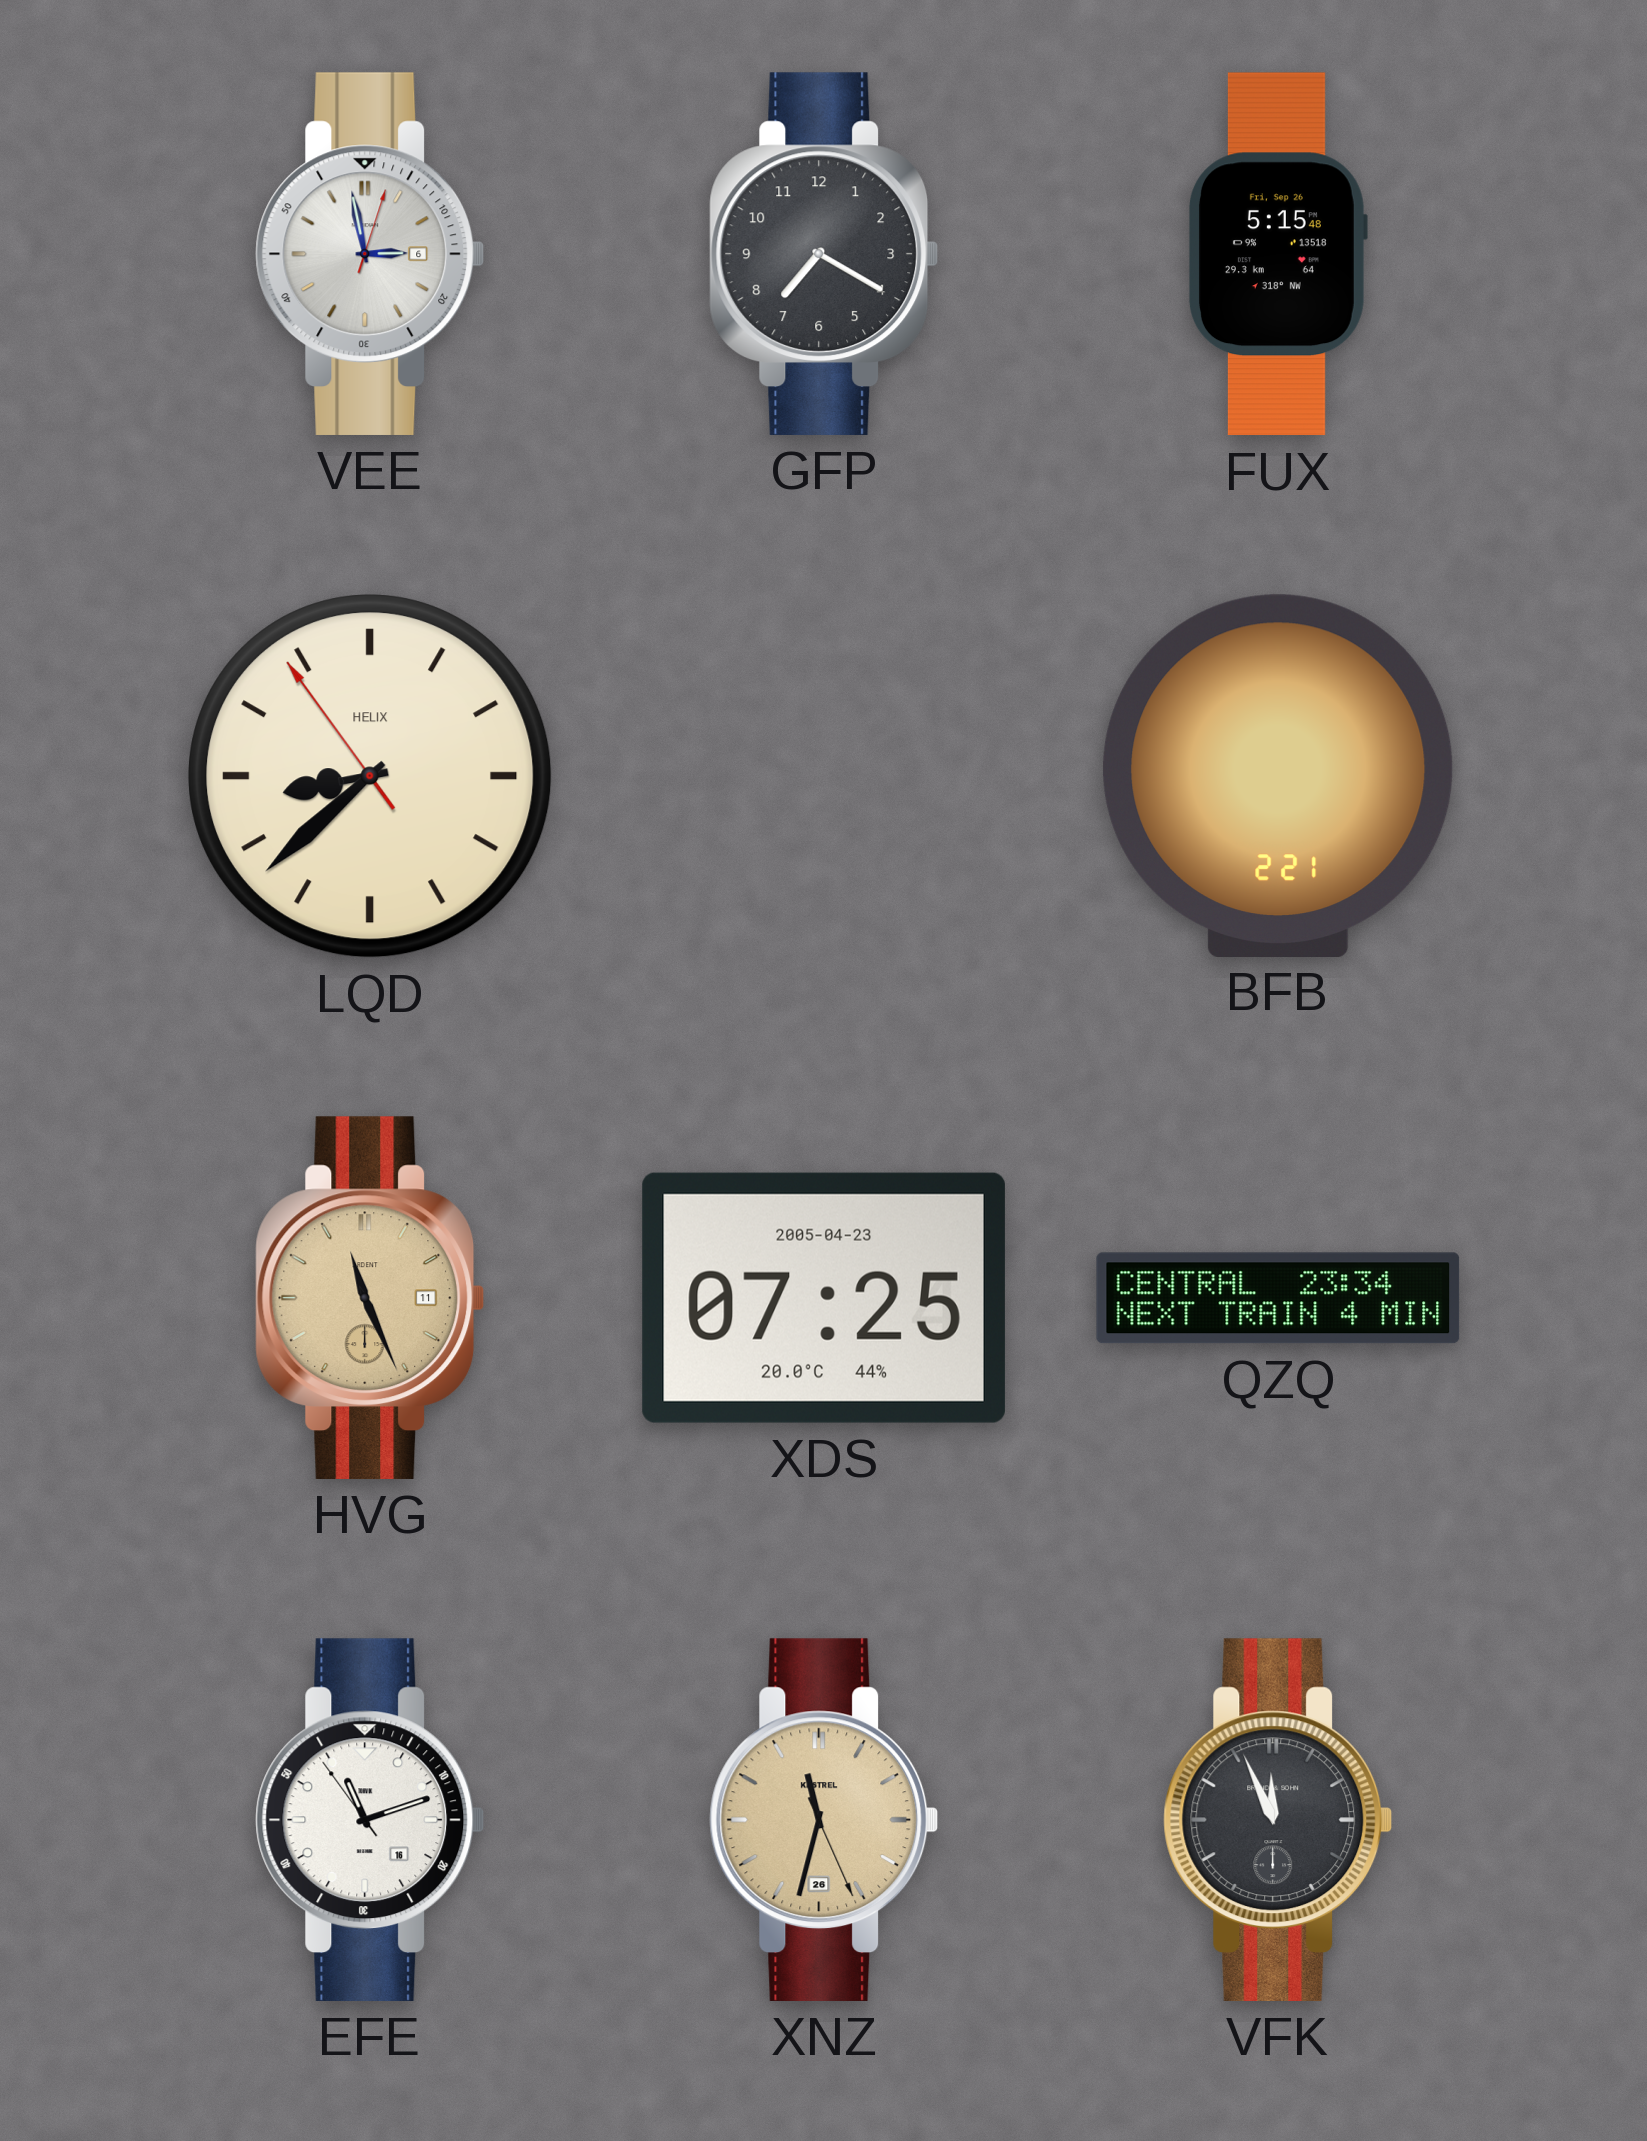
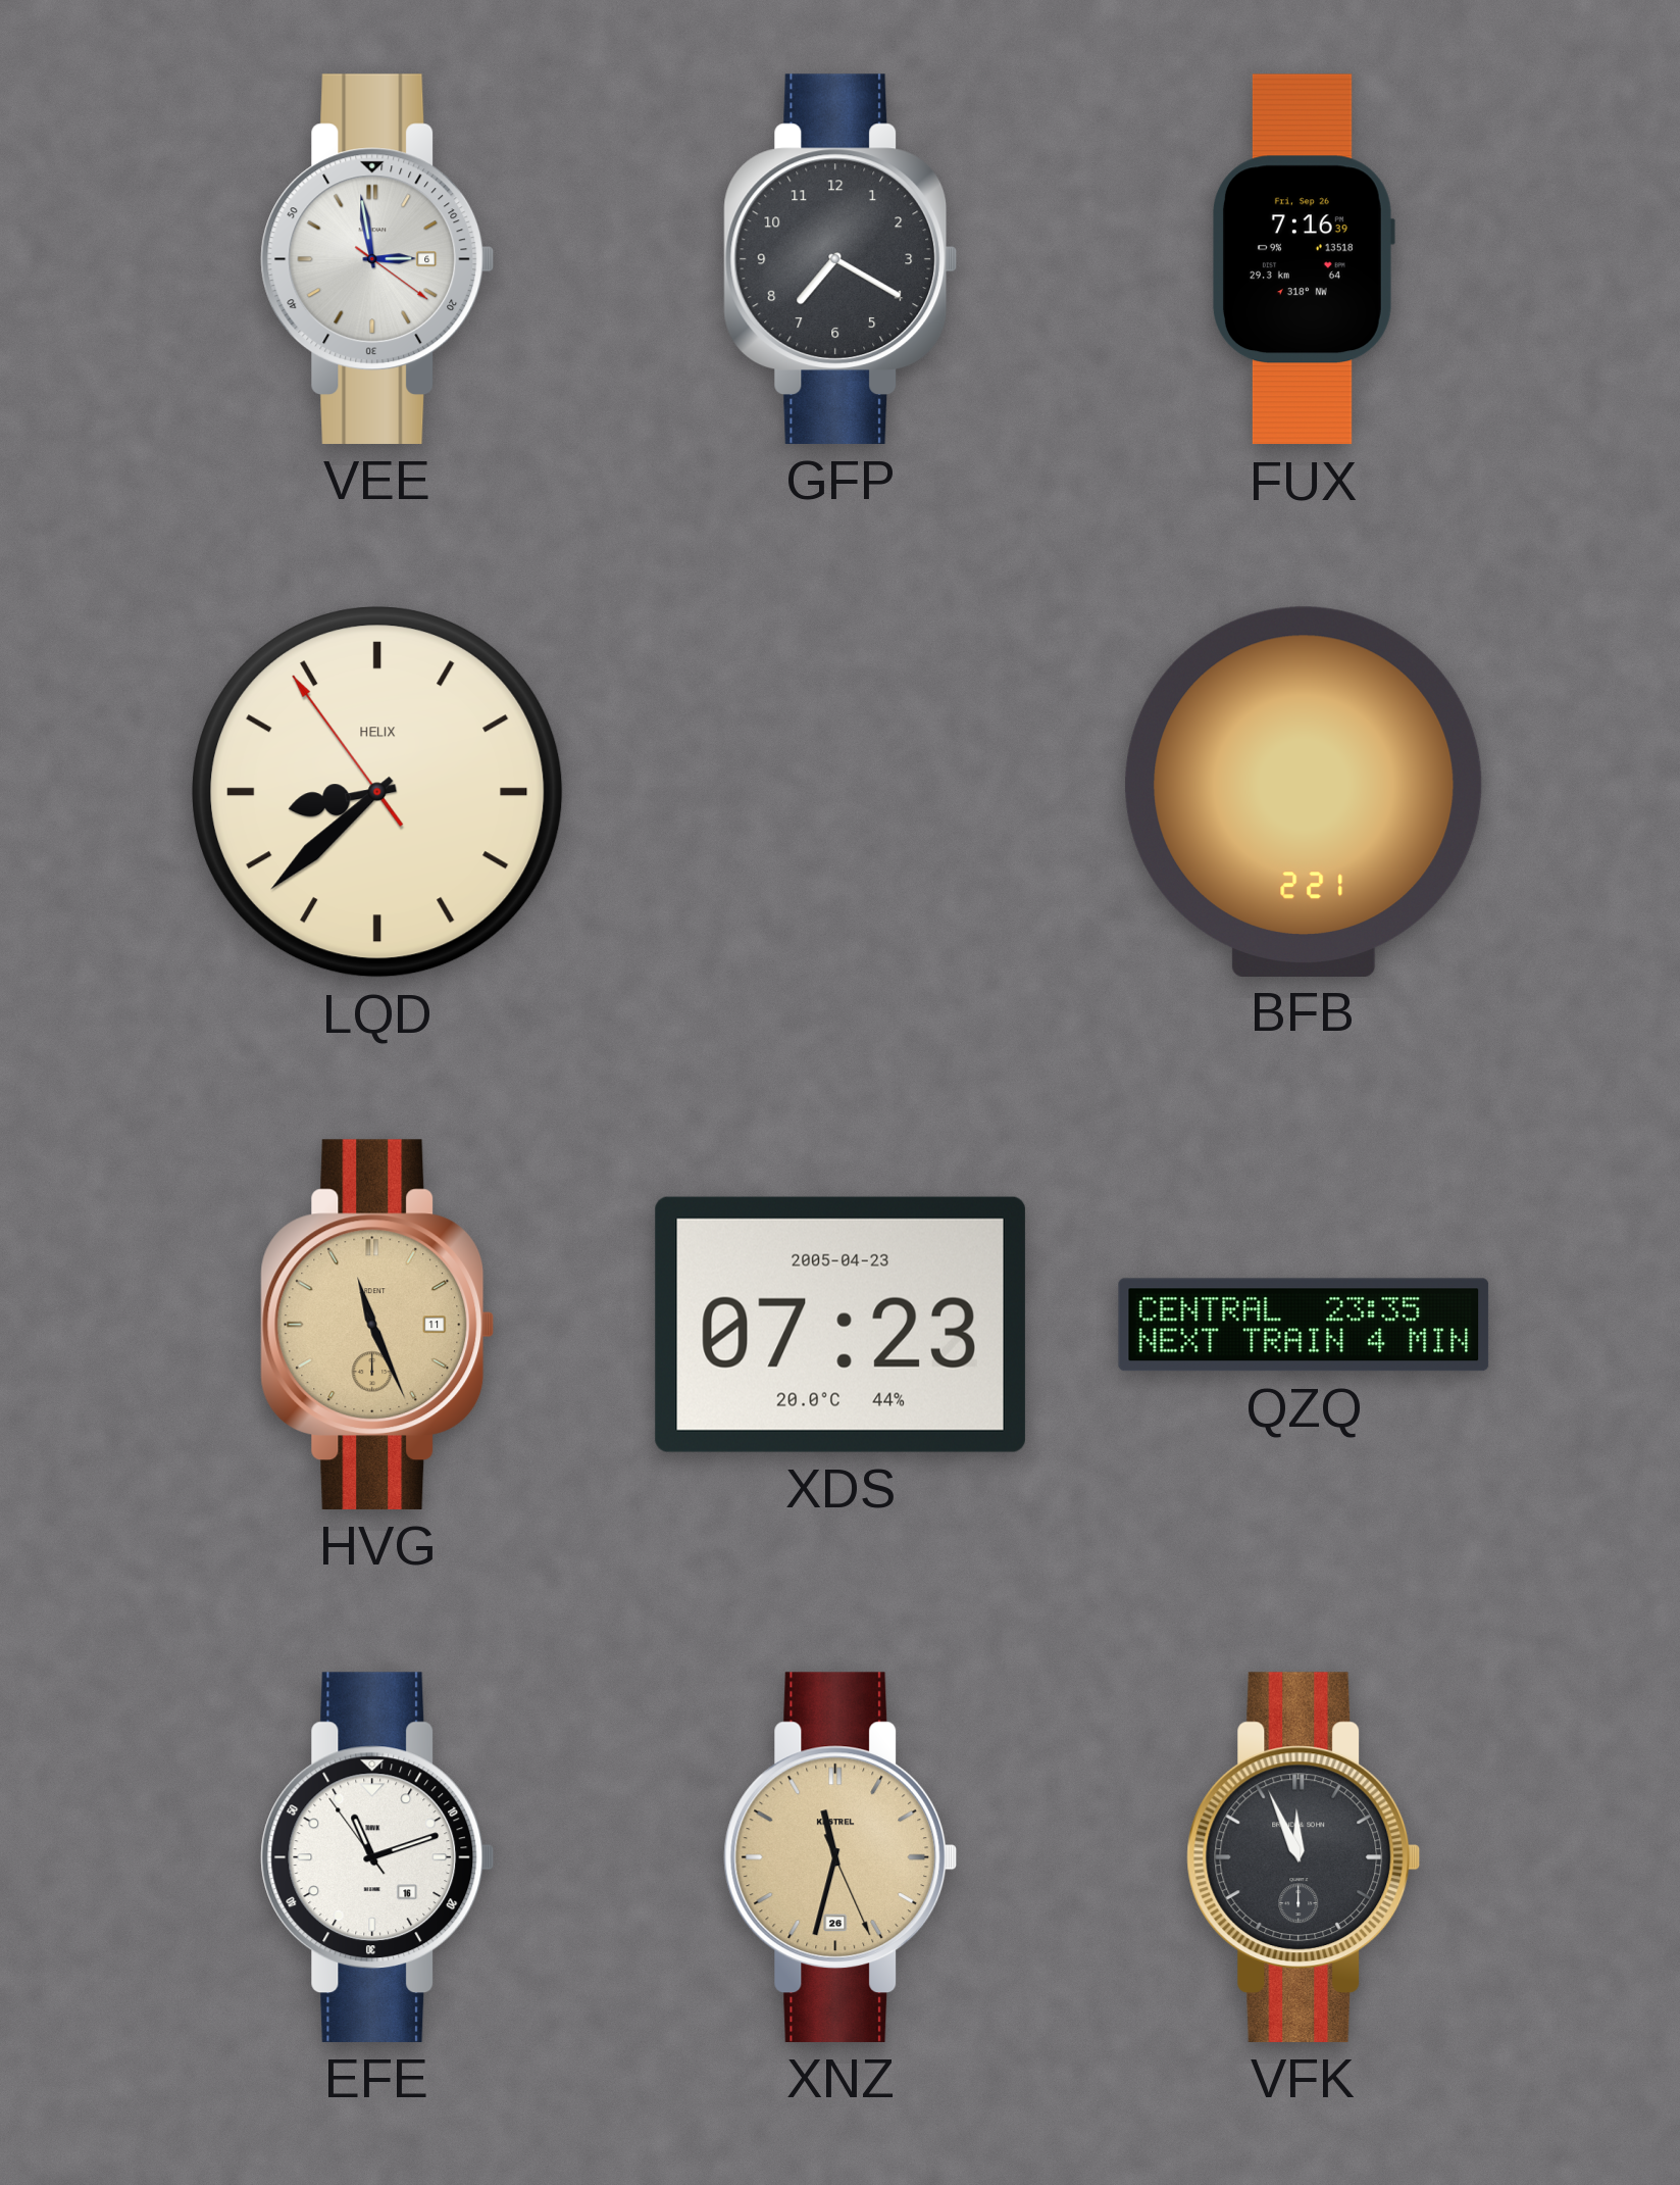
VEE: 2:58:03 -> 2:58:21 (377, 259)
FUX: 5:15 -> 7:16 (1303, 259)
XDS: 07:25 -> 07:23 (841, 1325)
QZQ: 23:34 -> 23:35 (1304, 1325)
